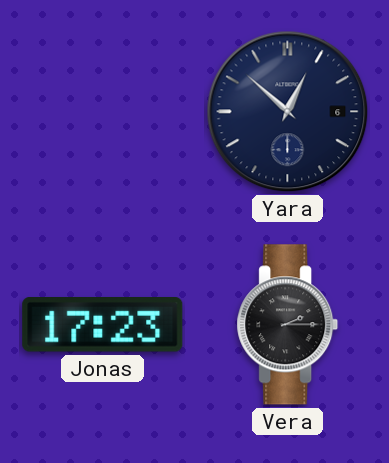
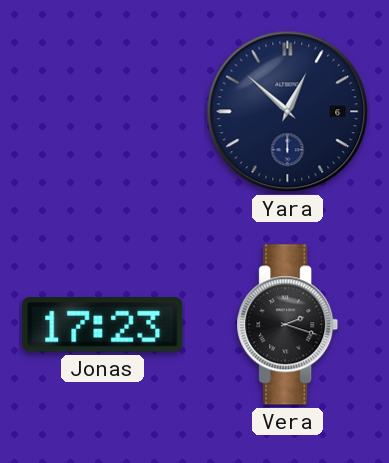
Vera: 2:15 -> 2:18 (288, 325)
